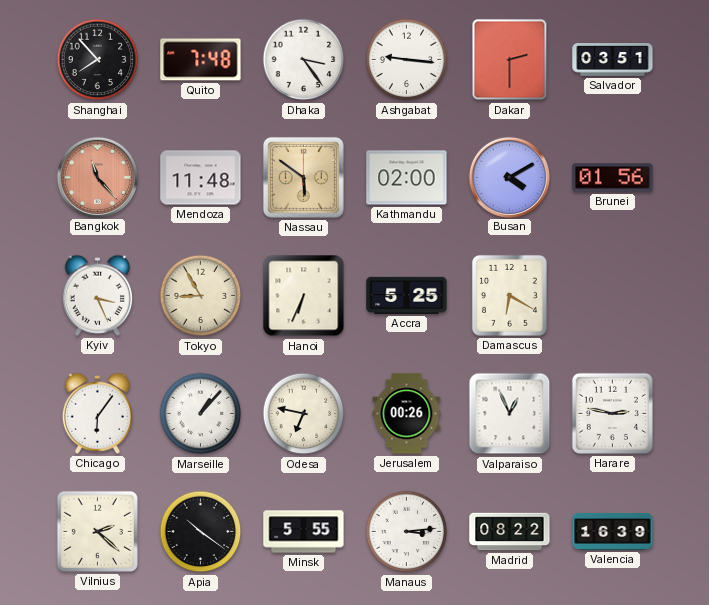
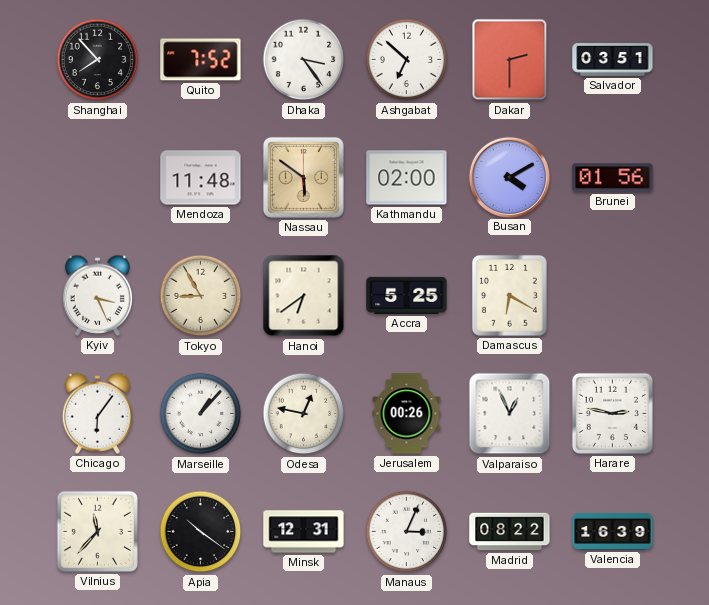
Quito: 7:48 -> 7:52 (201, 60)
Ashgabat: 9:16 -> 6:52 (407, 60)
Bangkok: 11:23 -> none (97, 177)
Hanoi: 6:34 -> 6:39 (304, 296)
Odesa: 6:47 -> 12:47 (304, 414)
Vilnius: 2:22 -> 11:37 (97, 531)
Minsk: 5:55 -> 12:31 (304, 532)
Manaus: 3:14 -> 3:04 (407, 532)
